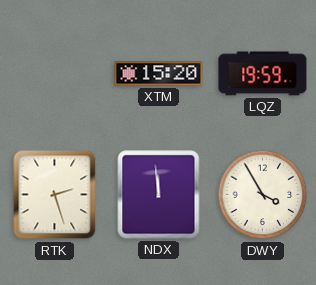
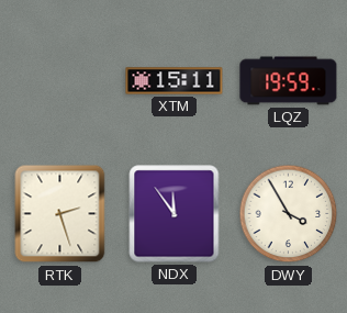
XTM: 15:20 -> 15:11 (175, 81)
NDX: 11:59 -> 11:54 (175, 214)
